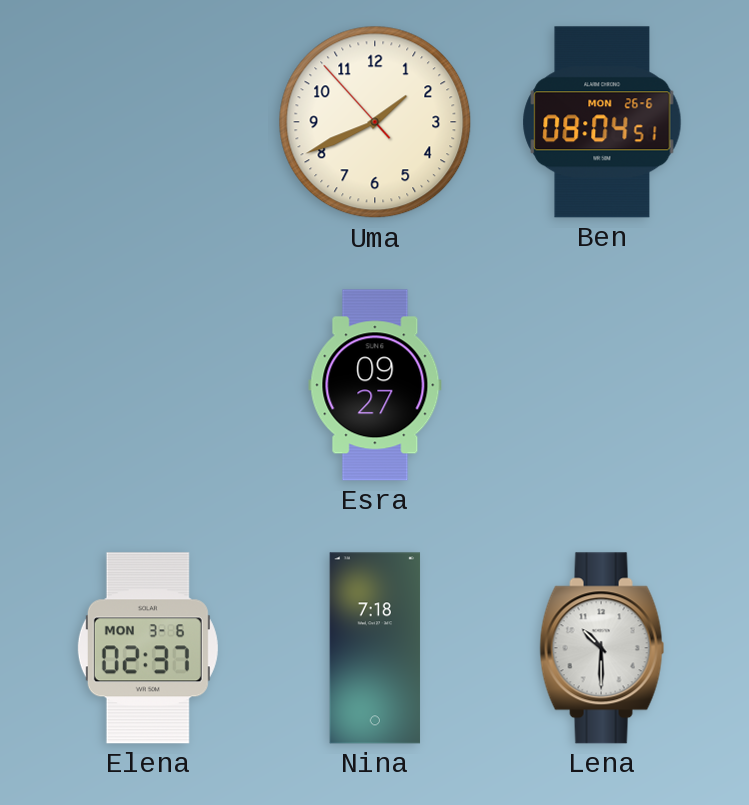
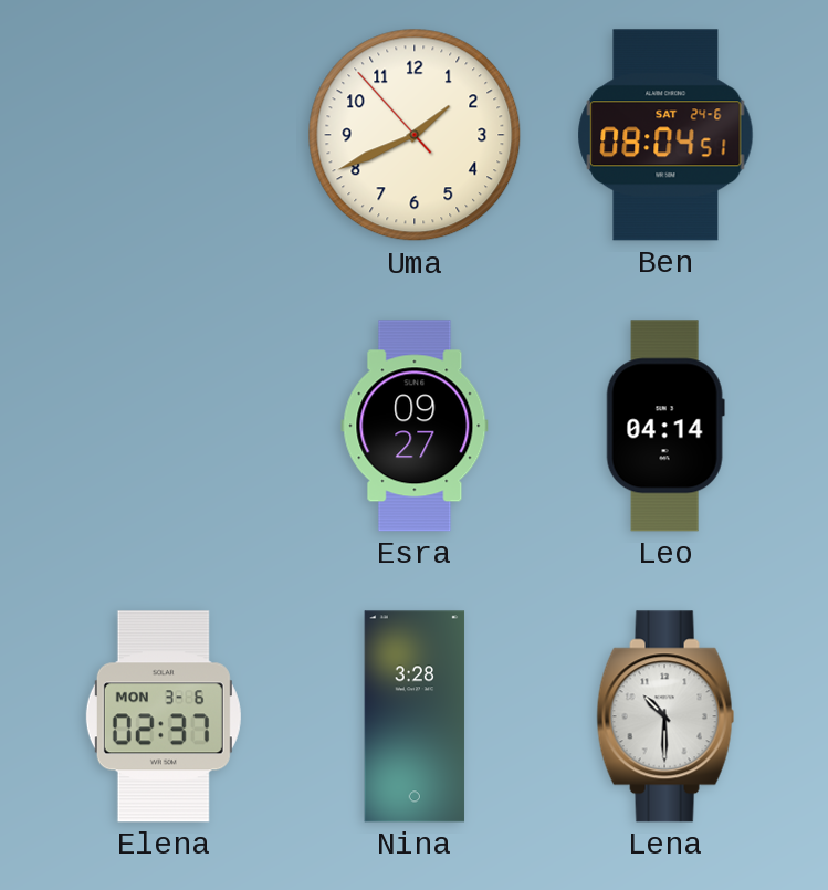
Ben date: MON 26-6 -> SAT 24-6 (665, 135)
Leo: none -> 04:14 (665, 426)
Nina: 7:18 -> 3:28 (415, 716)
